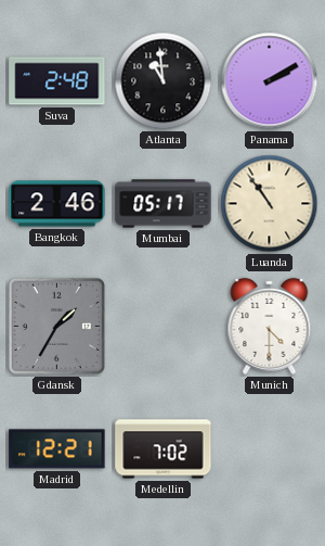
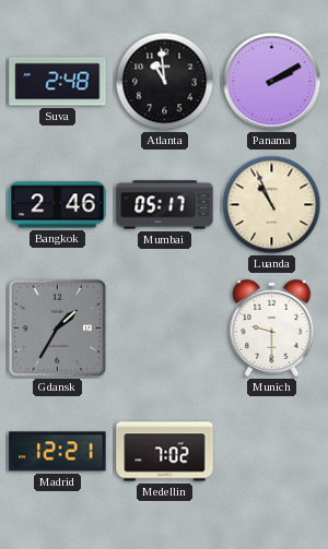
Luanda: 10:54 -> 10:56 (272, 205)
Munich: 4:30 -> 9:30 (272, 327)
